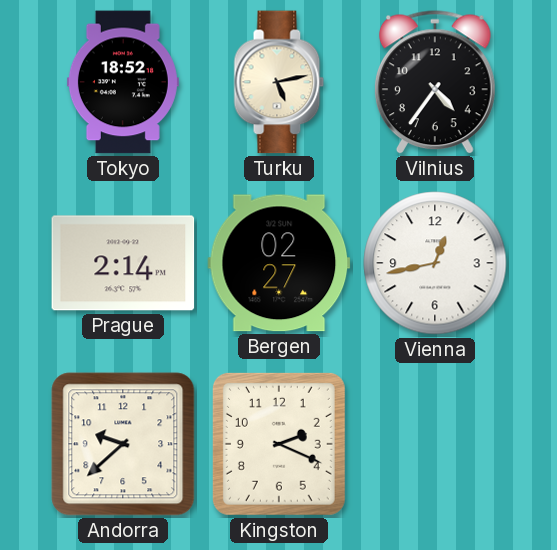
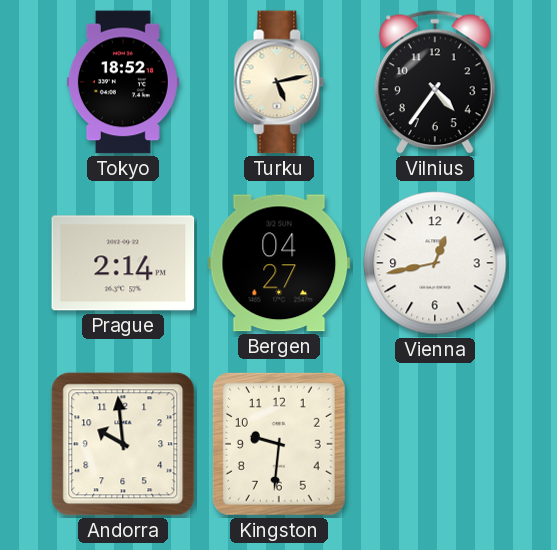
Bergen: 02:27 -> 04:27 (279, 263)
Andorra: 9:38 -> 9:59 (123, 444)
Kingston: 2:19 -> 9:31 (279, 444)
